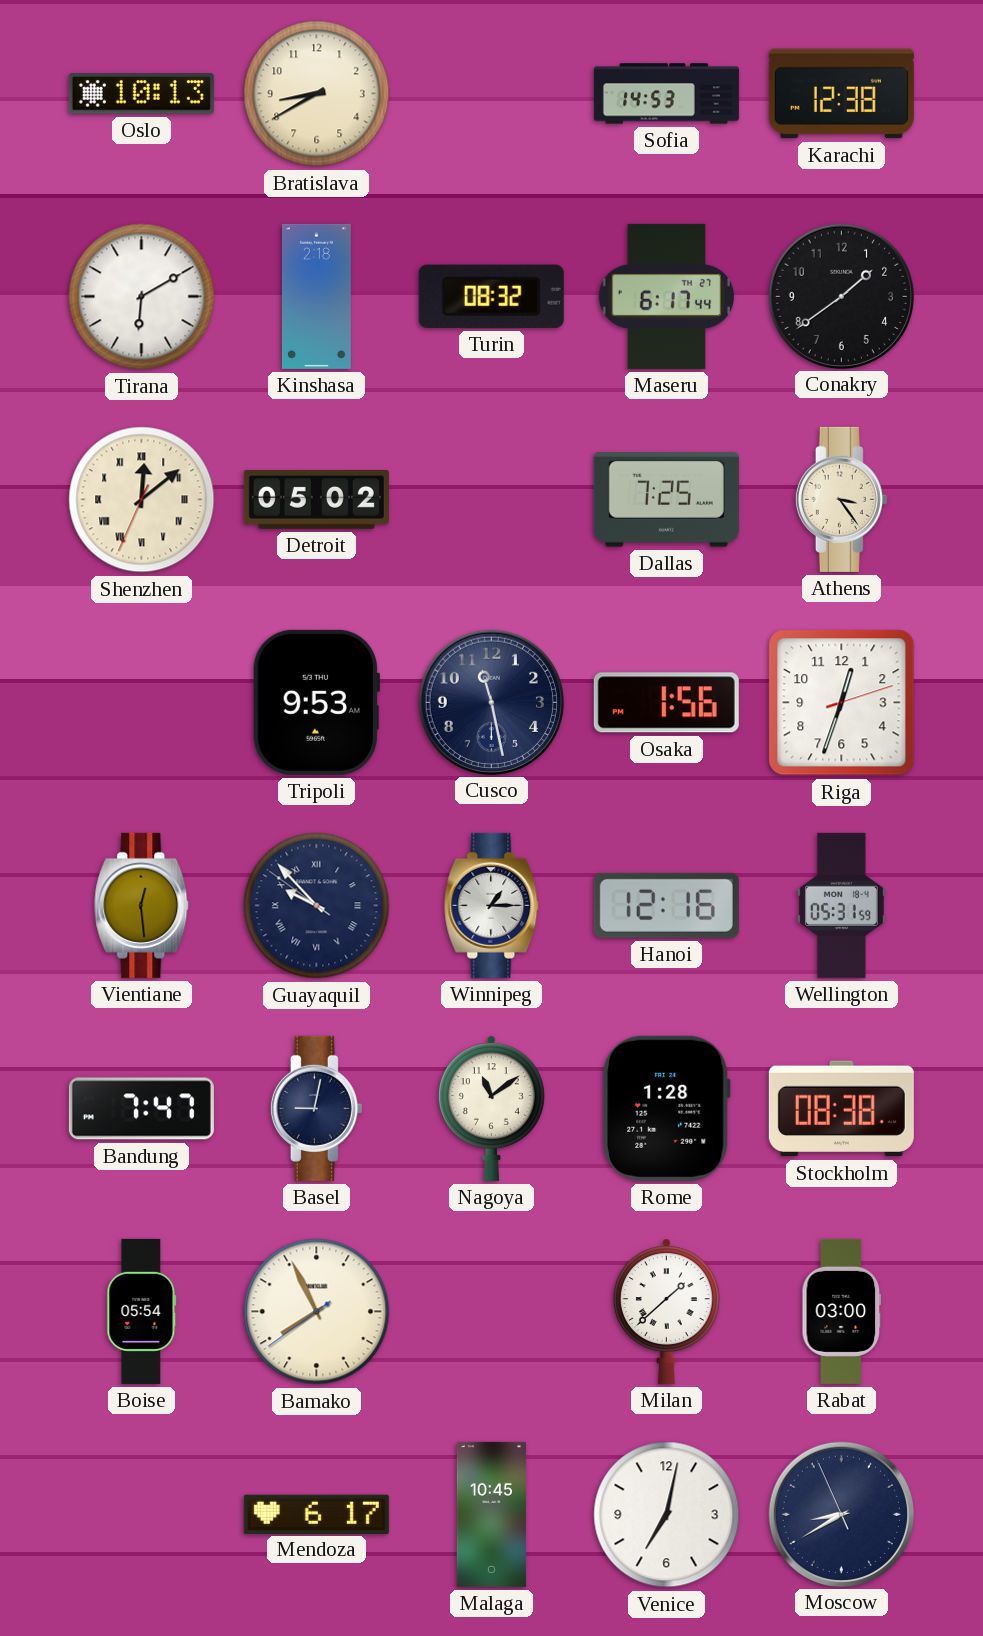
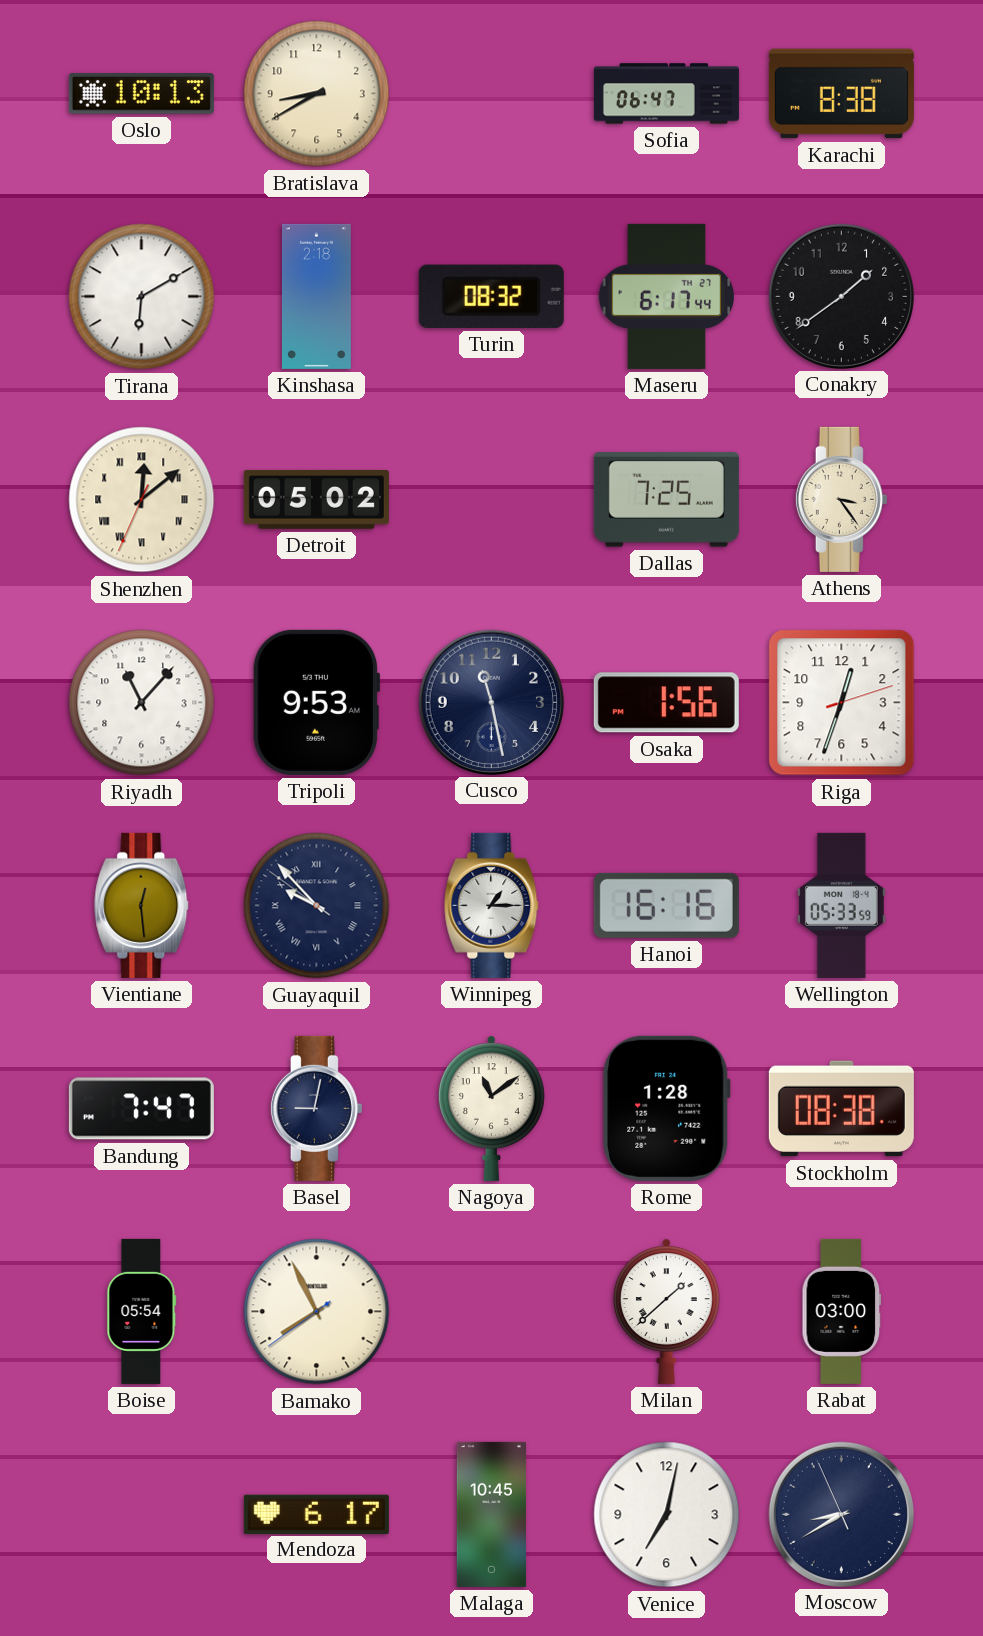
Sofia: 14:53 -> 06:47 (666, 94)
Karachi: 12:38 -> 8:38 (841, 94)
Riyadh: none -> 11:07 (142, 703)
Hanoi: 12:16 -> 16:16 (666, 905)
Wellington: 05:31 -> 05:33 (841, 905)
